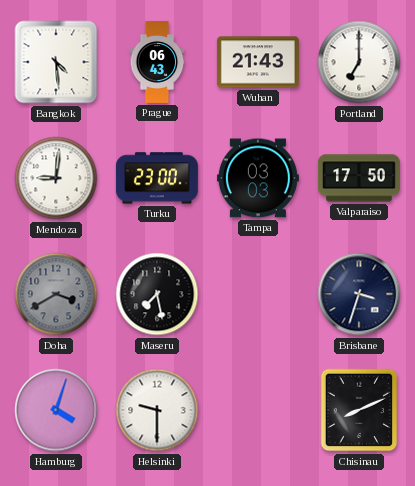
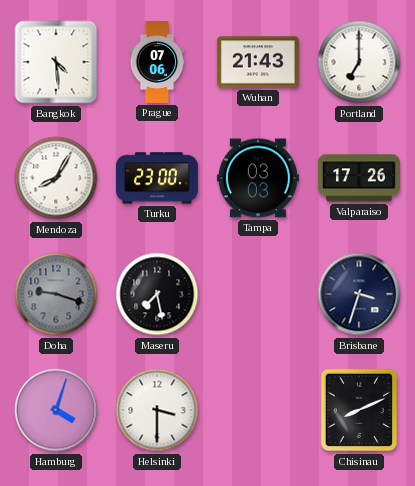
Prague: 06:43 -> 07:06 (157, 62)
Mendoza: 9:01 -> 8:05 (56, 178)
Valparaiso: 17:50 -> 17:26 (359, 178)
Doha: 3:40 -> 9:18 (56, 294)
Helsinki: 9:30 -> 3:30 (157, 410)
